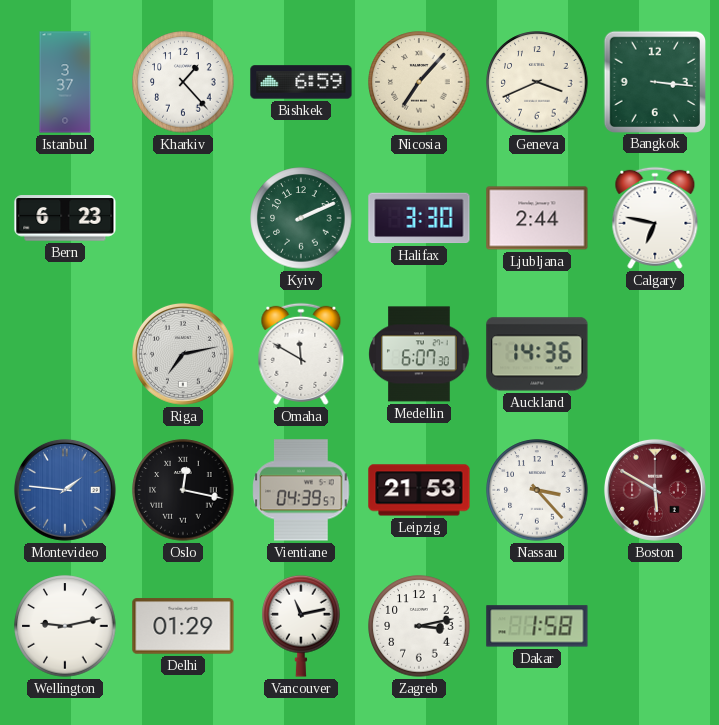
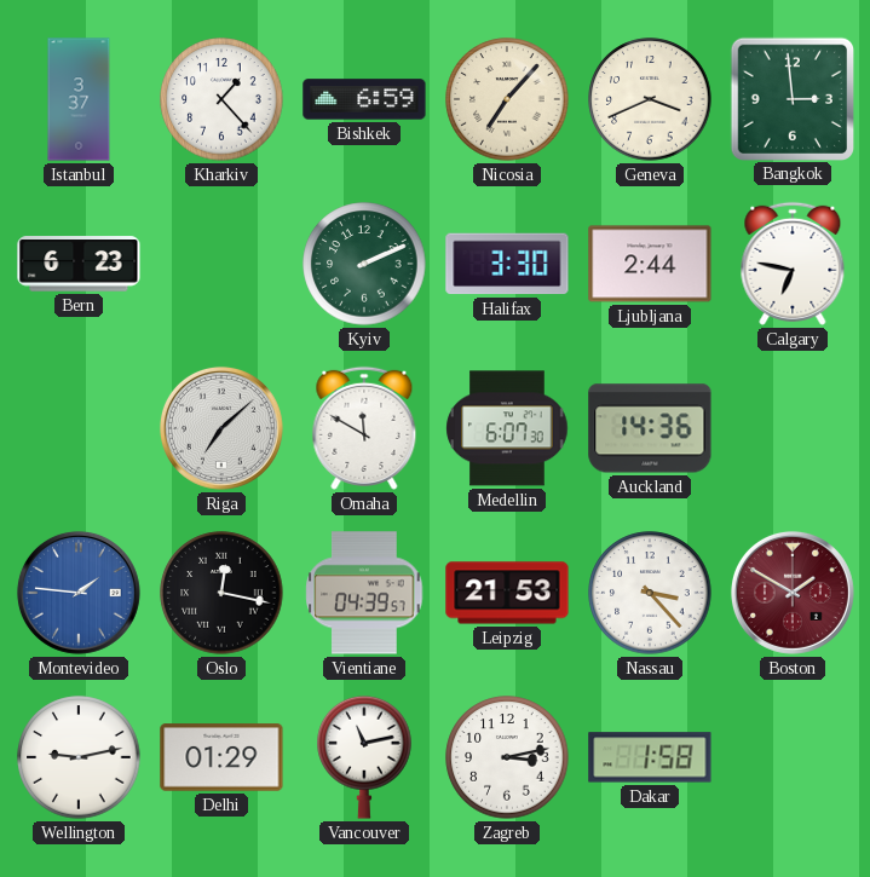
Bangkok: 3:16 -> 2:59 (791, 98)
Riga: 7:13 -> 7:08 (221, 428)
Boston: 5:50 -> 1:50 (793, 593)
